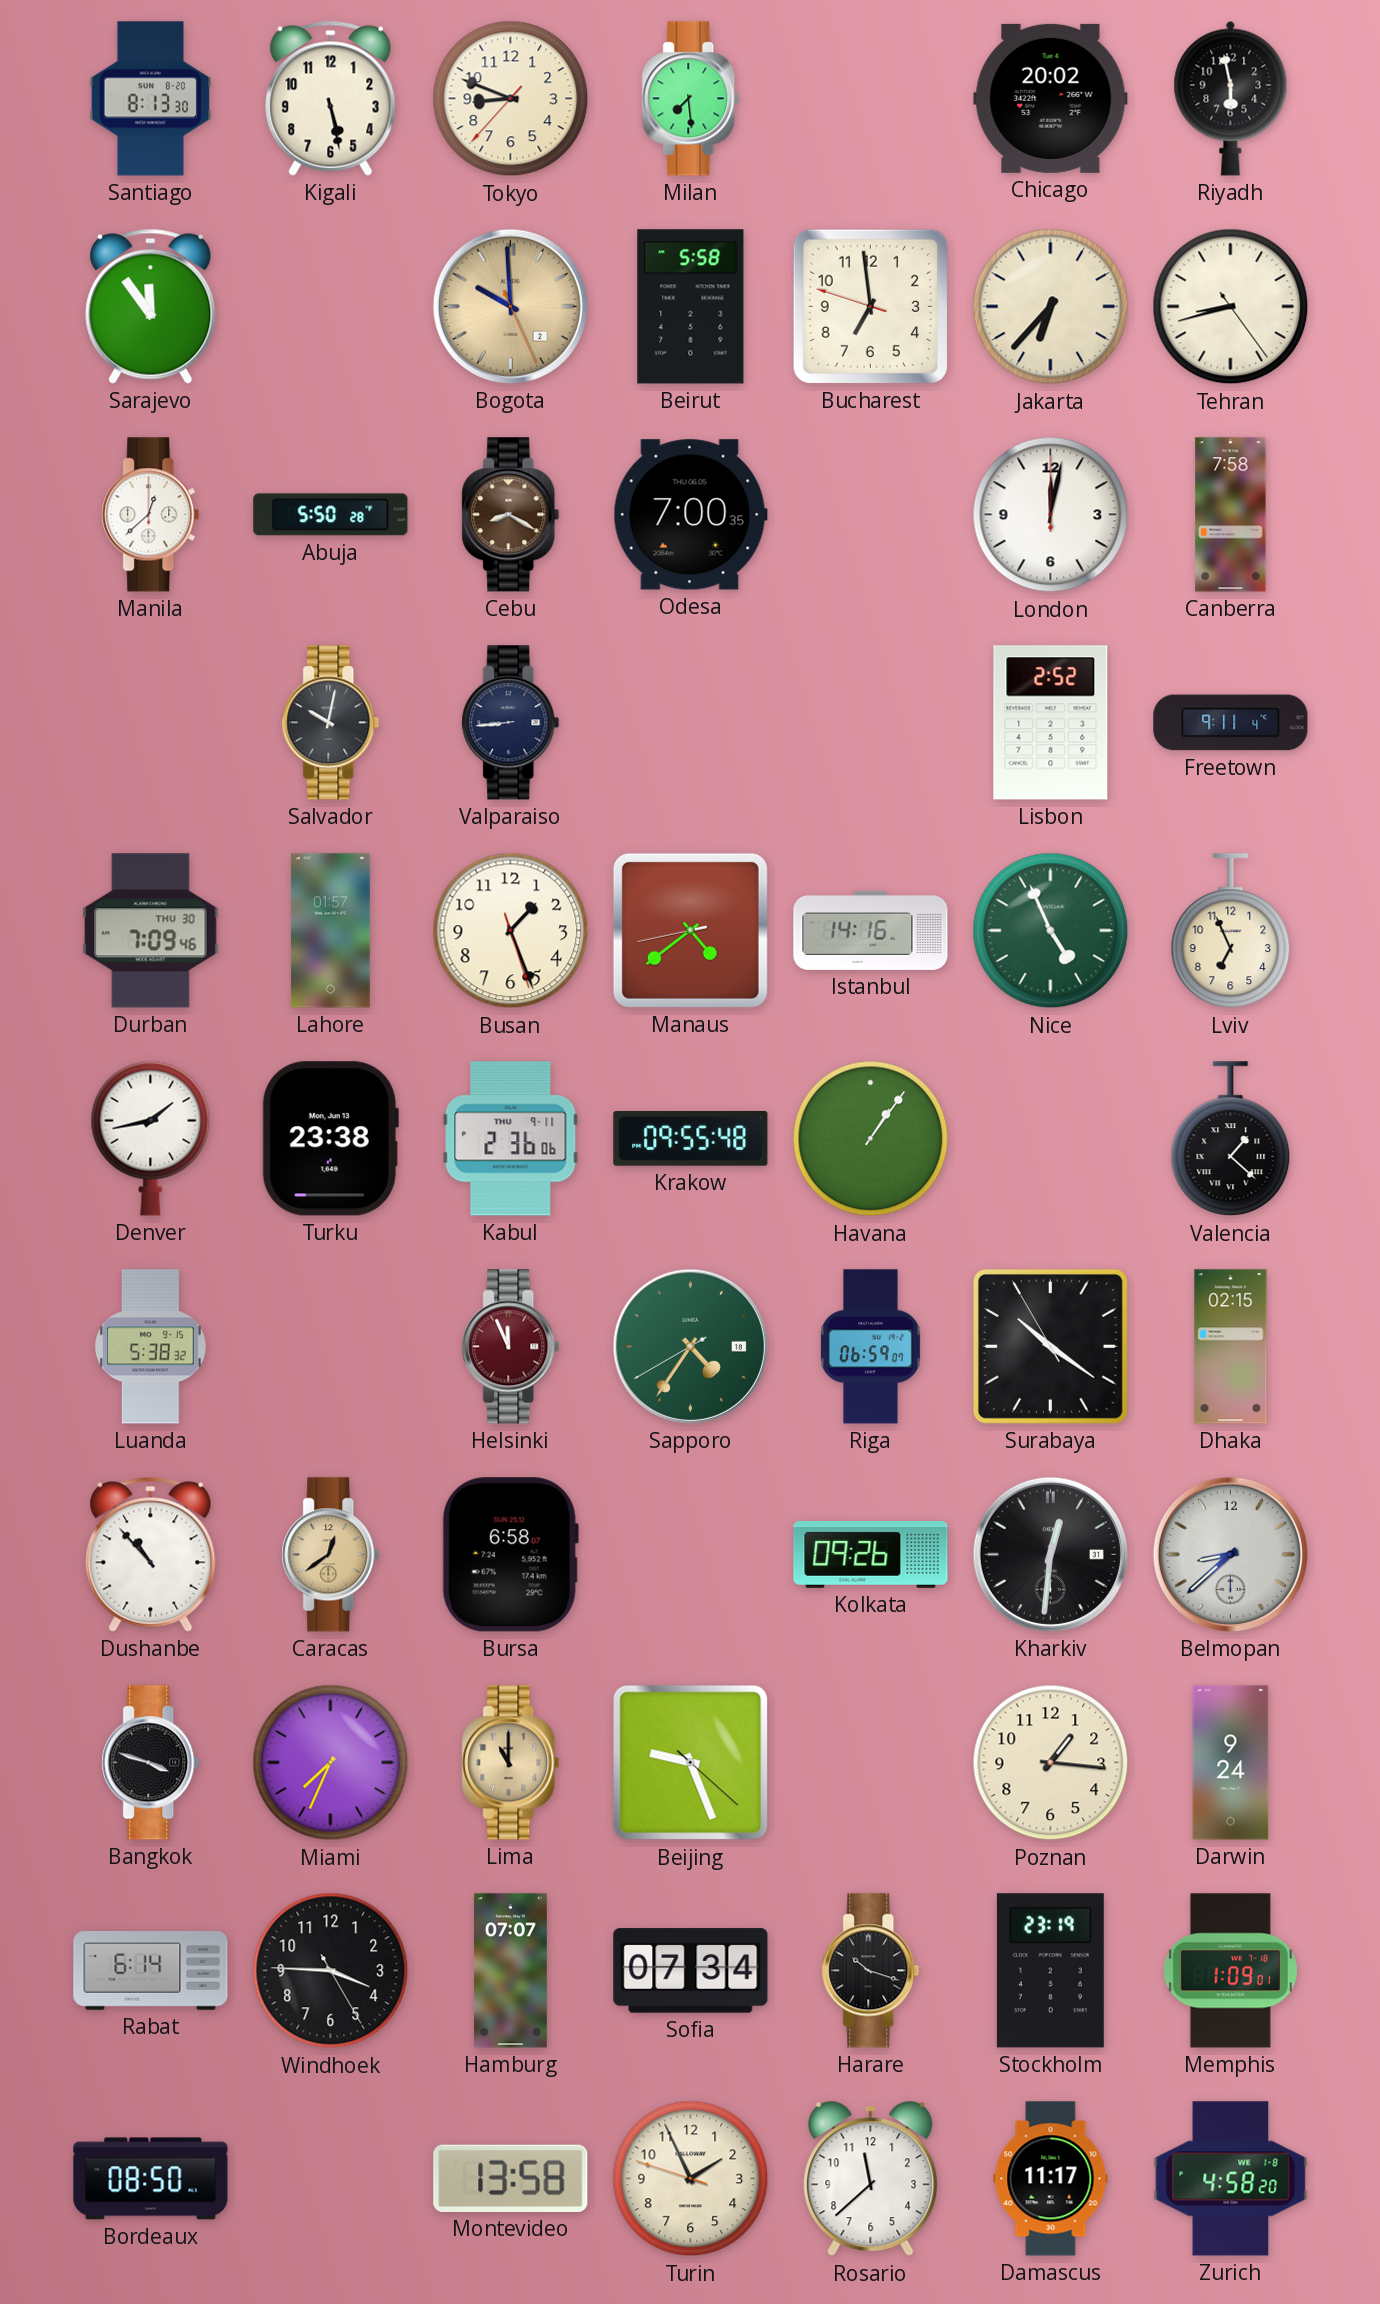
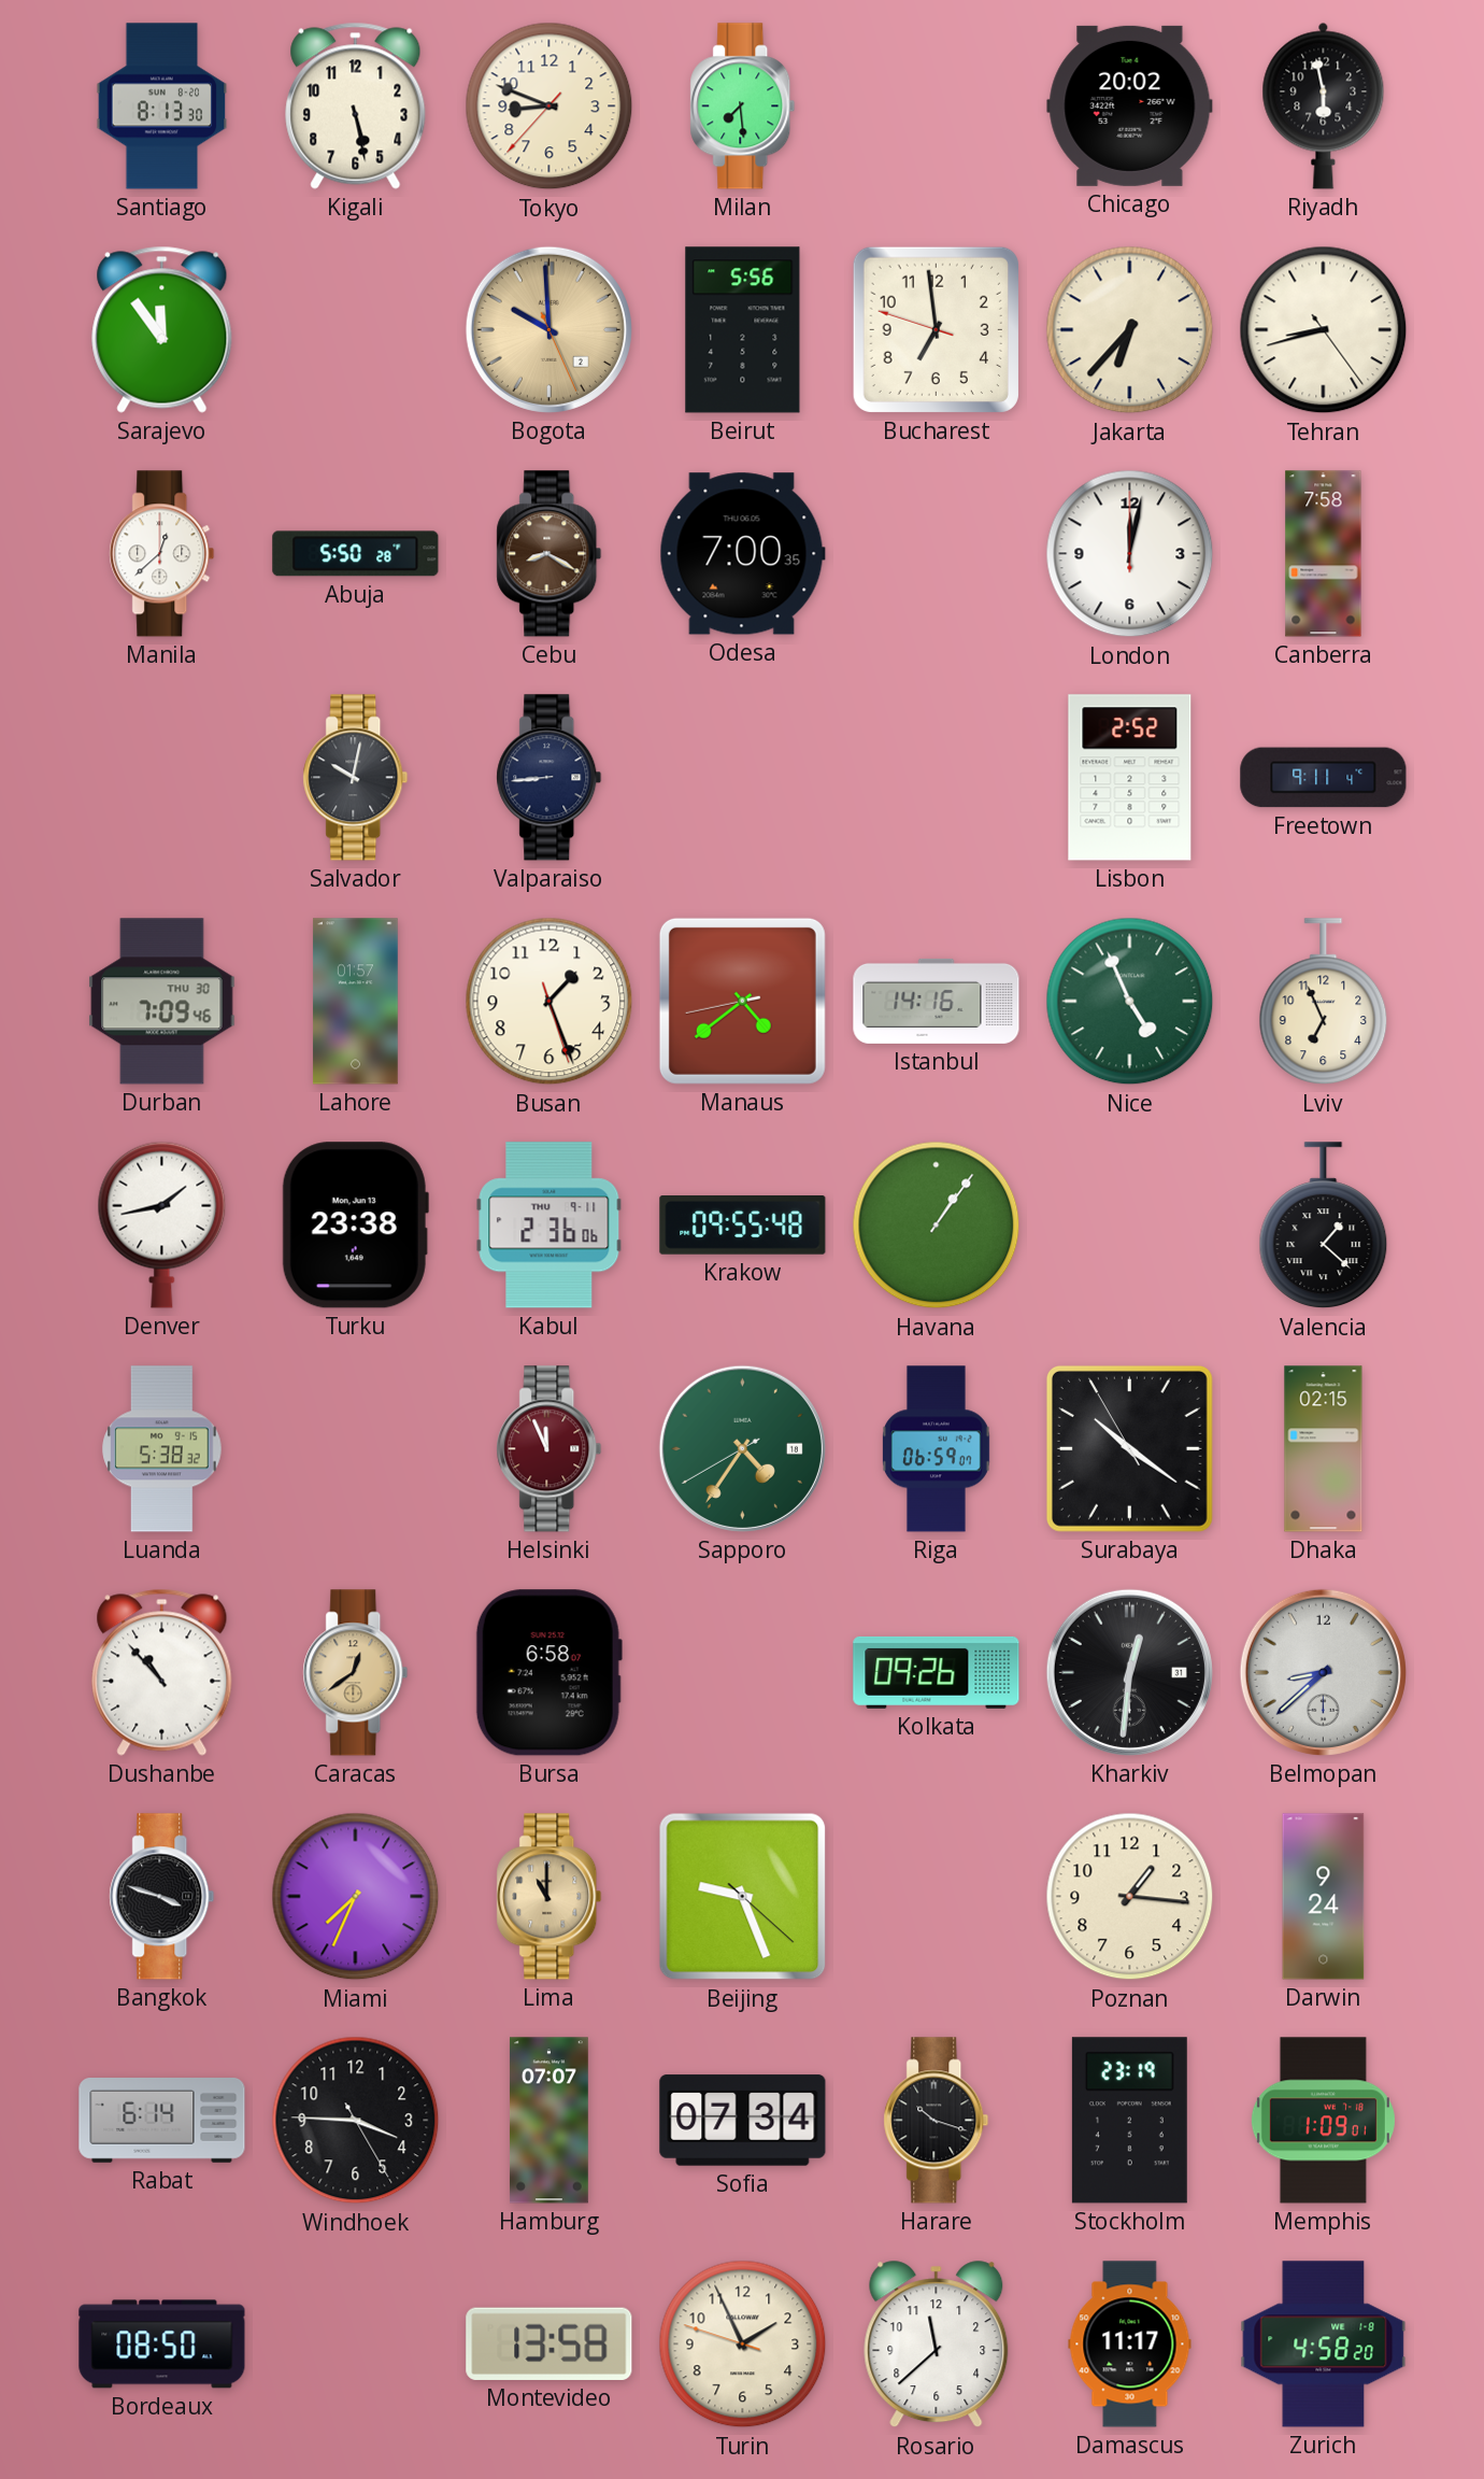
Beirut: 5:58 -> 5:56 (743, 330)
